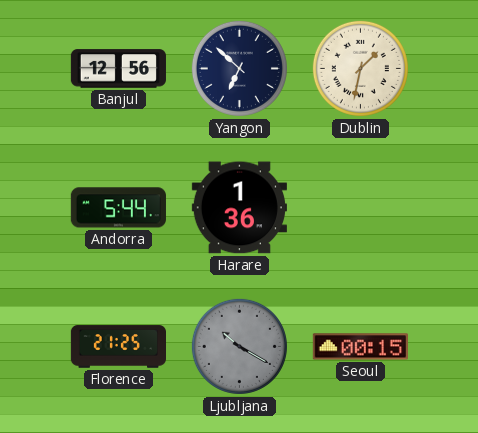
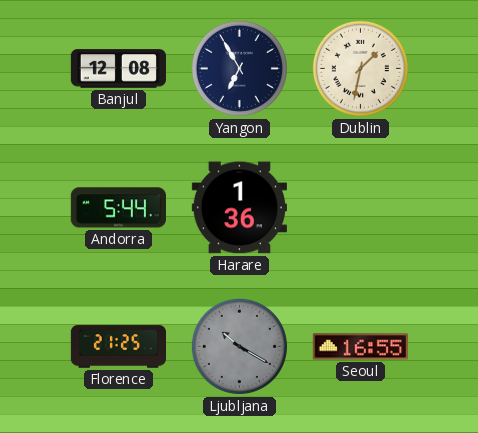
Banjul: 12:56 -> 12:08 (118, 69)
Yangon: 6:52 -> 6:55 (239, 68)
Seoul: 00:15 -> 16:55 (360, 347)
